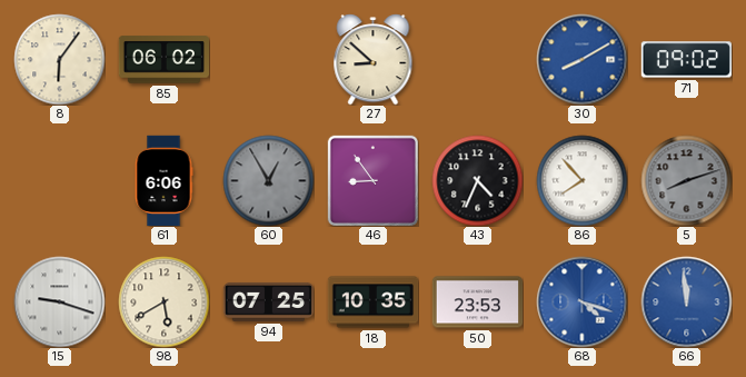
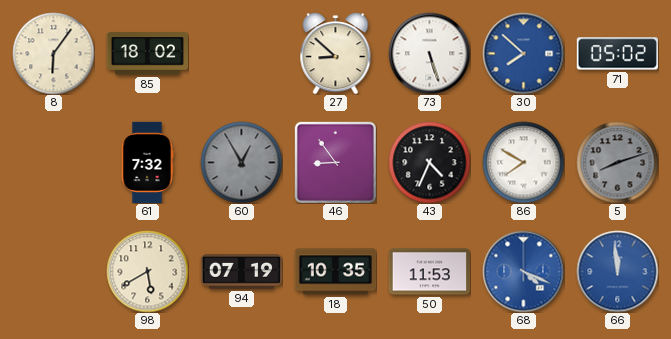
85: 06:02 -> 18:02 (147, 54)
73: none -> 5:27 (429, 53)
30: 8:10 -> 7:52 (523, 53)
71: 09:02 -> 05:02 (617, 54)
61: 6:06 -> 7:32 (147, 162)
86: 7:53 -> 7:50 (523, 162)
15: 9:18 -> none (59, 301)
94: 07:25 -> 07:19 (241, 271)
50: 23:53 -> 11:53 (429, 272)
68: 4:18 -> 4:19 (523, 271)
